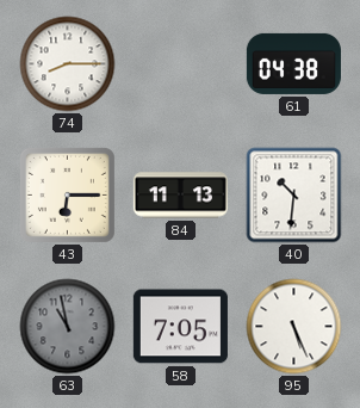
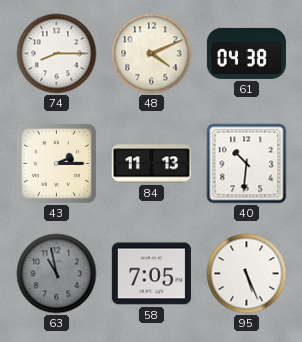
48: none -> 4:11 (152, 54)
43: 6:15 -> 2:15 (56, 163)
